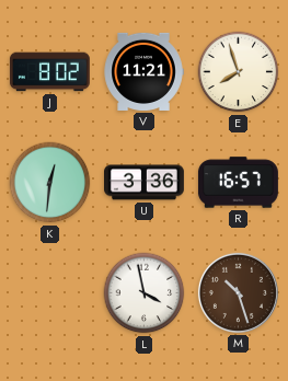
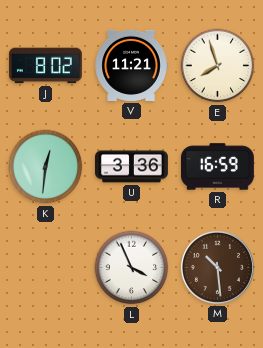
R: 16:57 -> 16:59 (217, 167)
L: 3:58 -> 3:56 (132, 268)
M: 10:27 -> 10:29 (217, 267)
